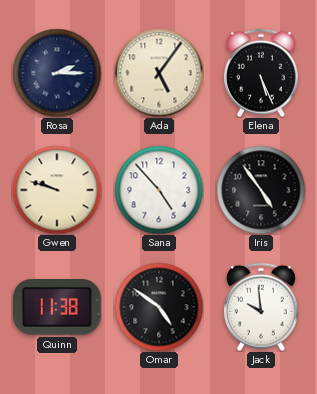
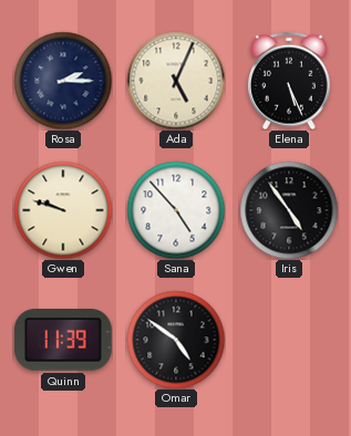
Ada: 5:06 -> 5:04 (176, 81)
Quinn: 11:38 -> 11:39 (64, 341)
Jack: 9:59 -> none (261, 307)
